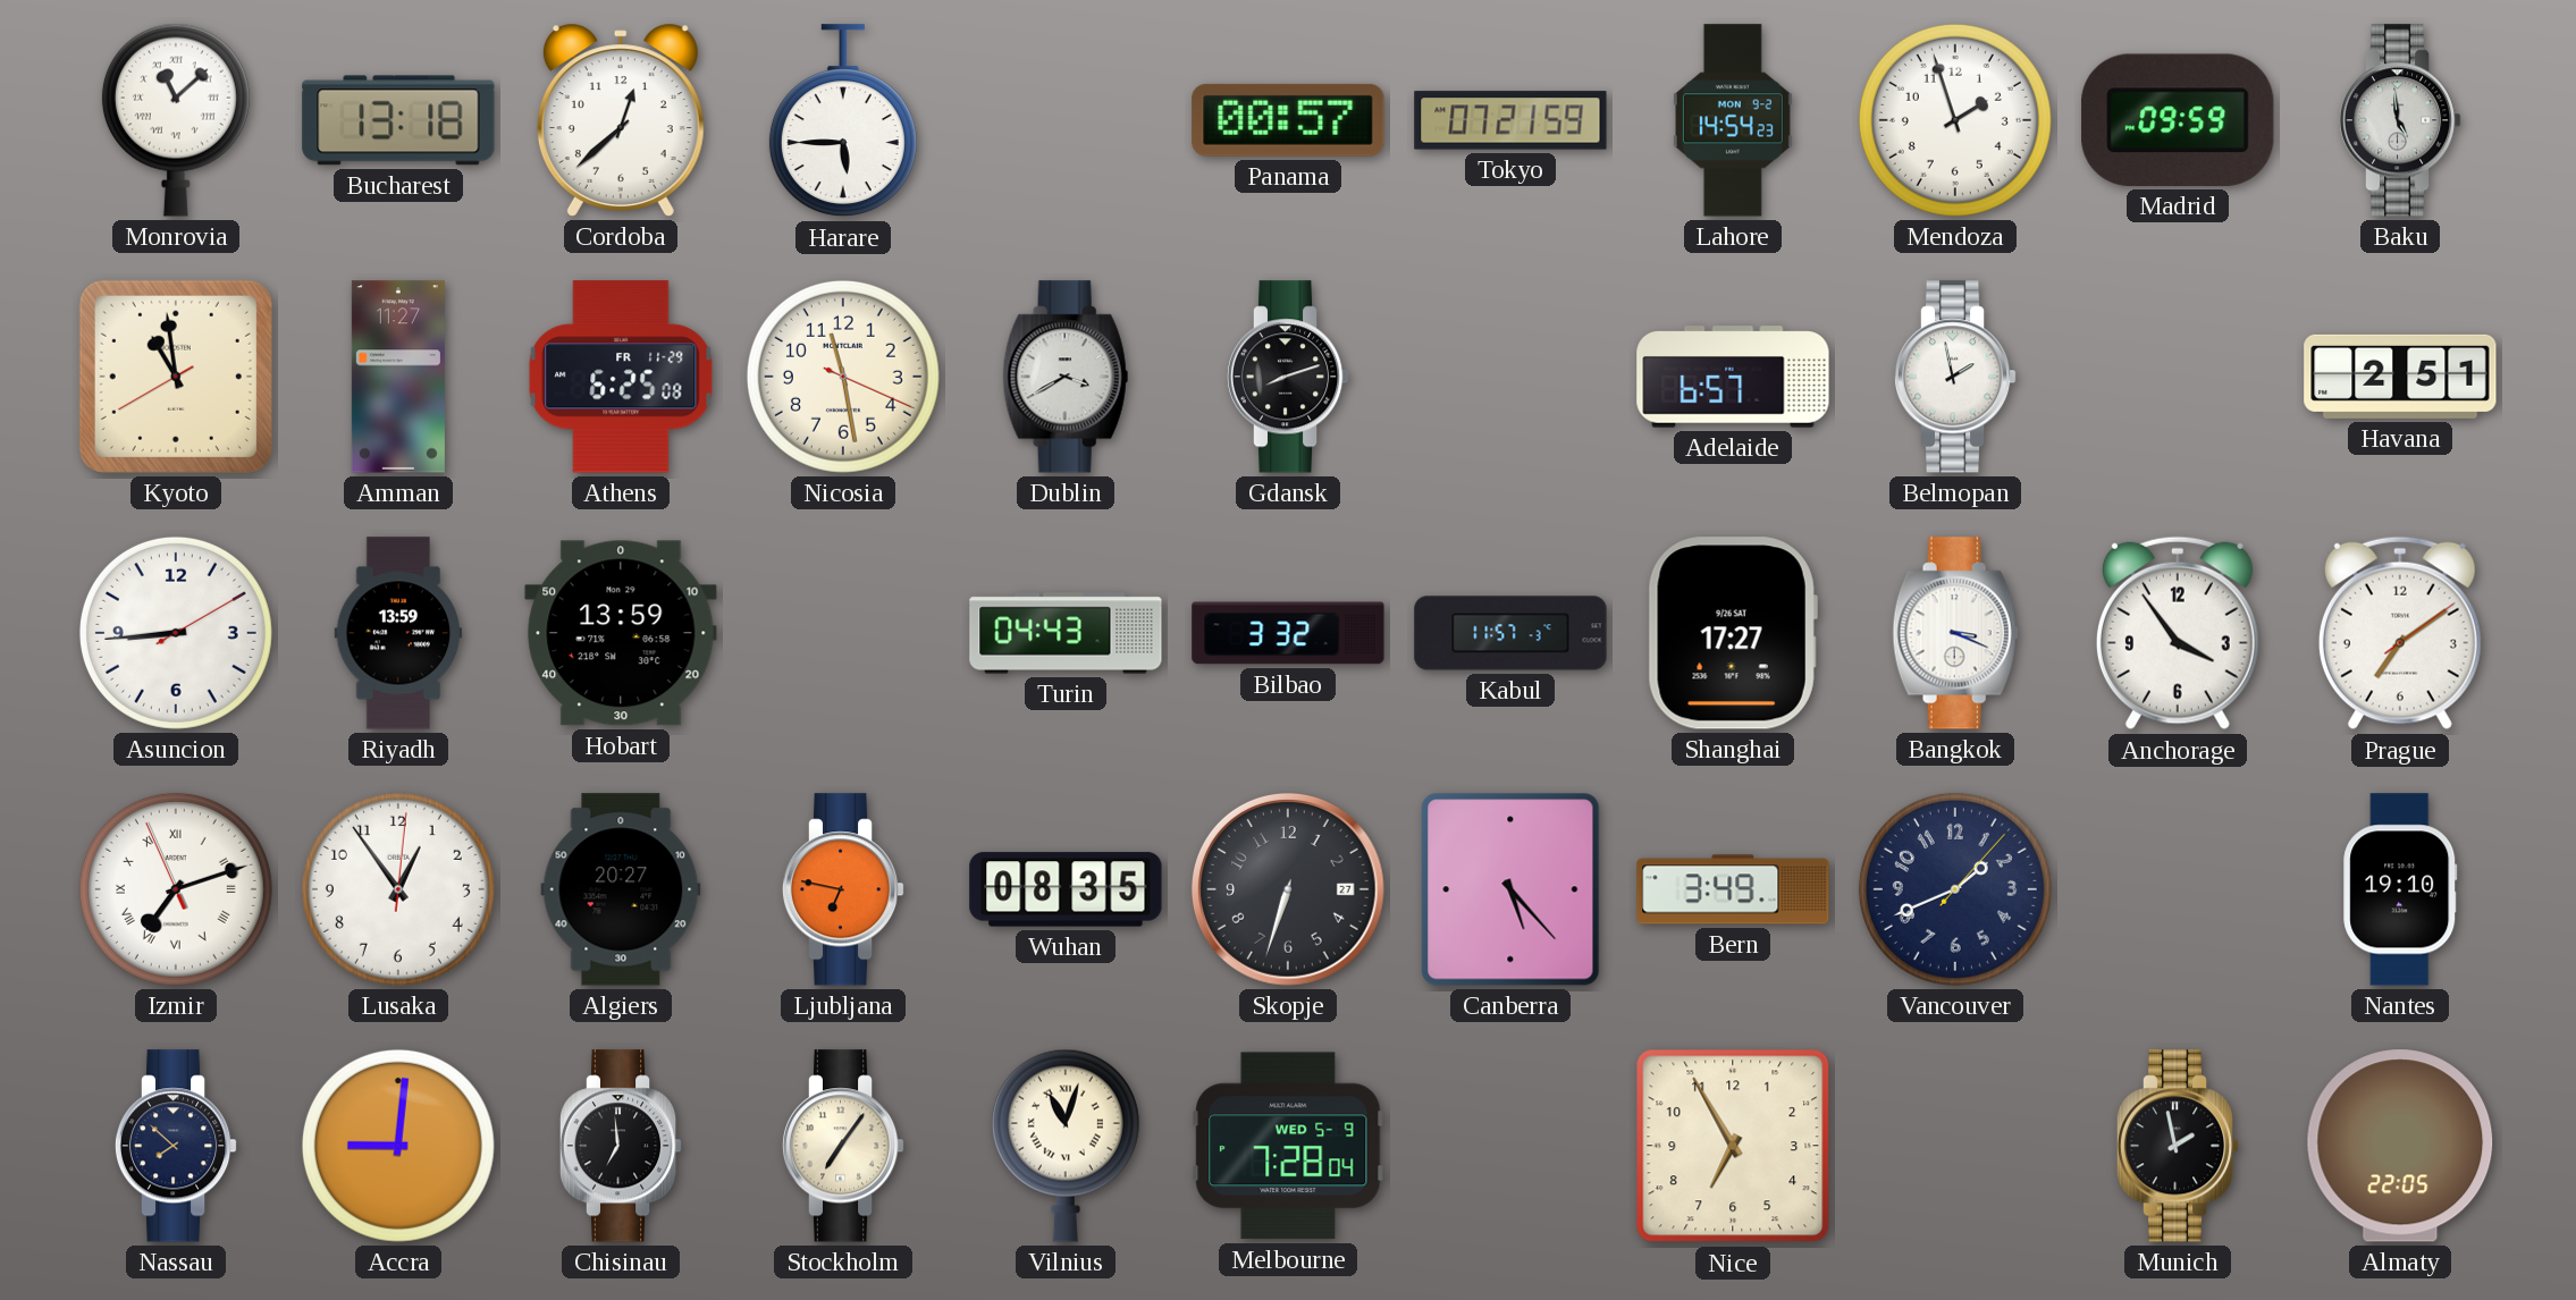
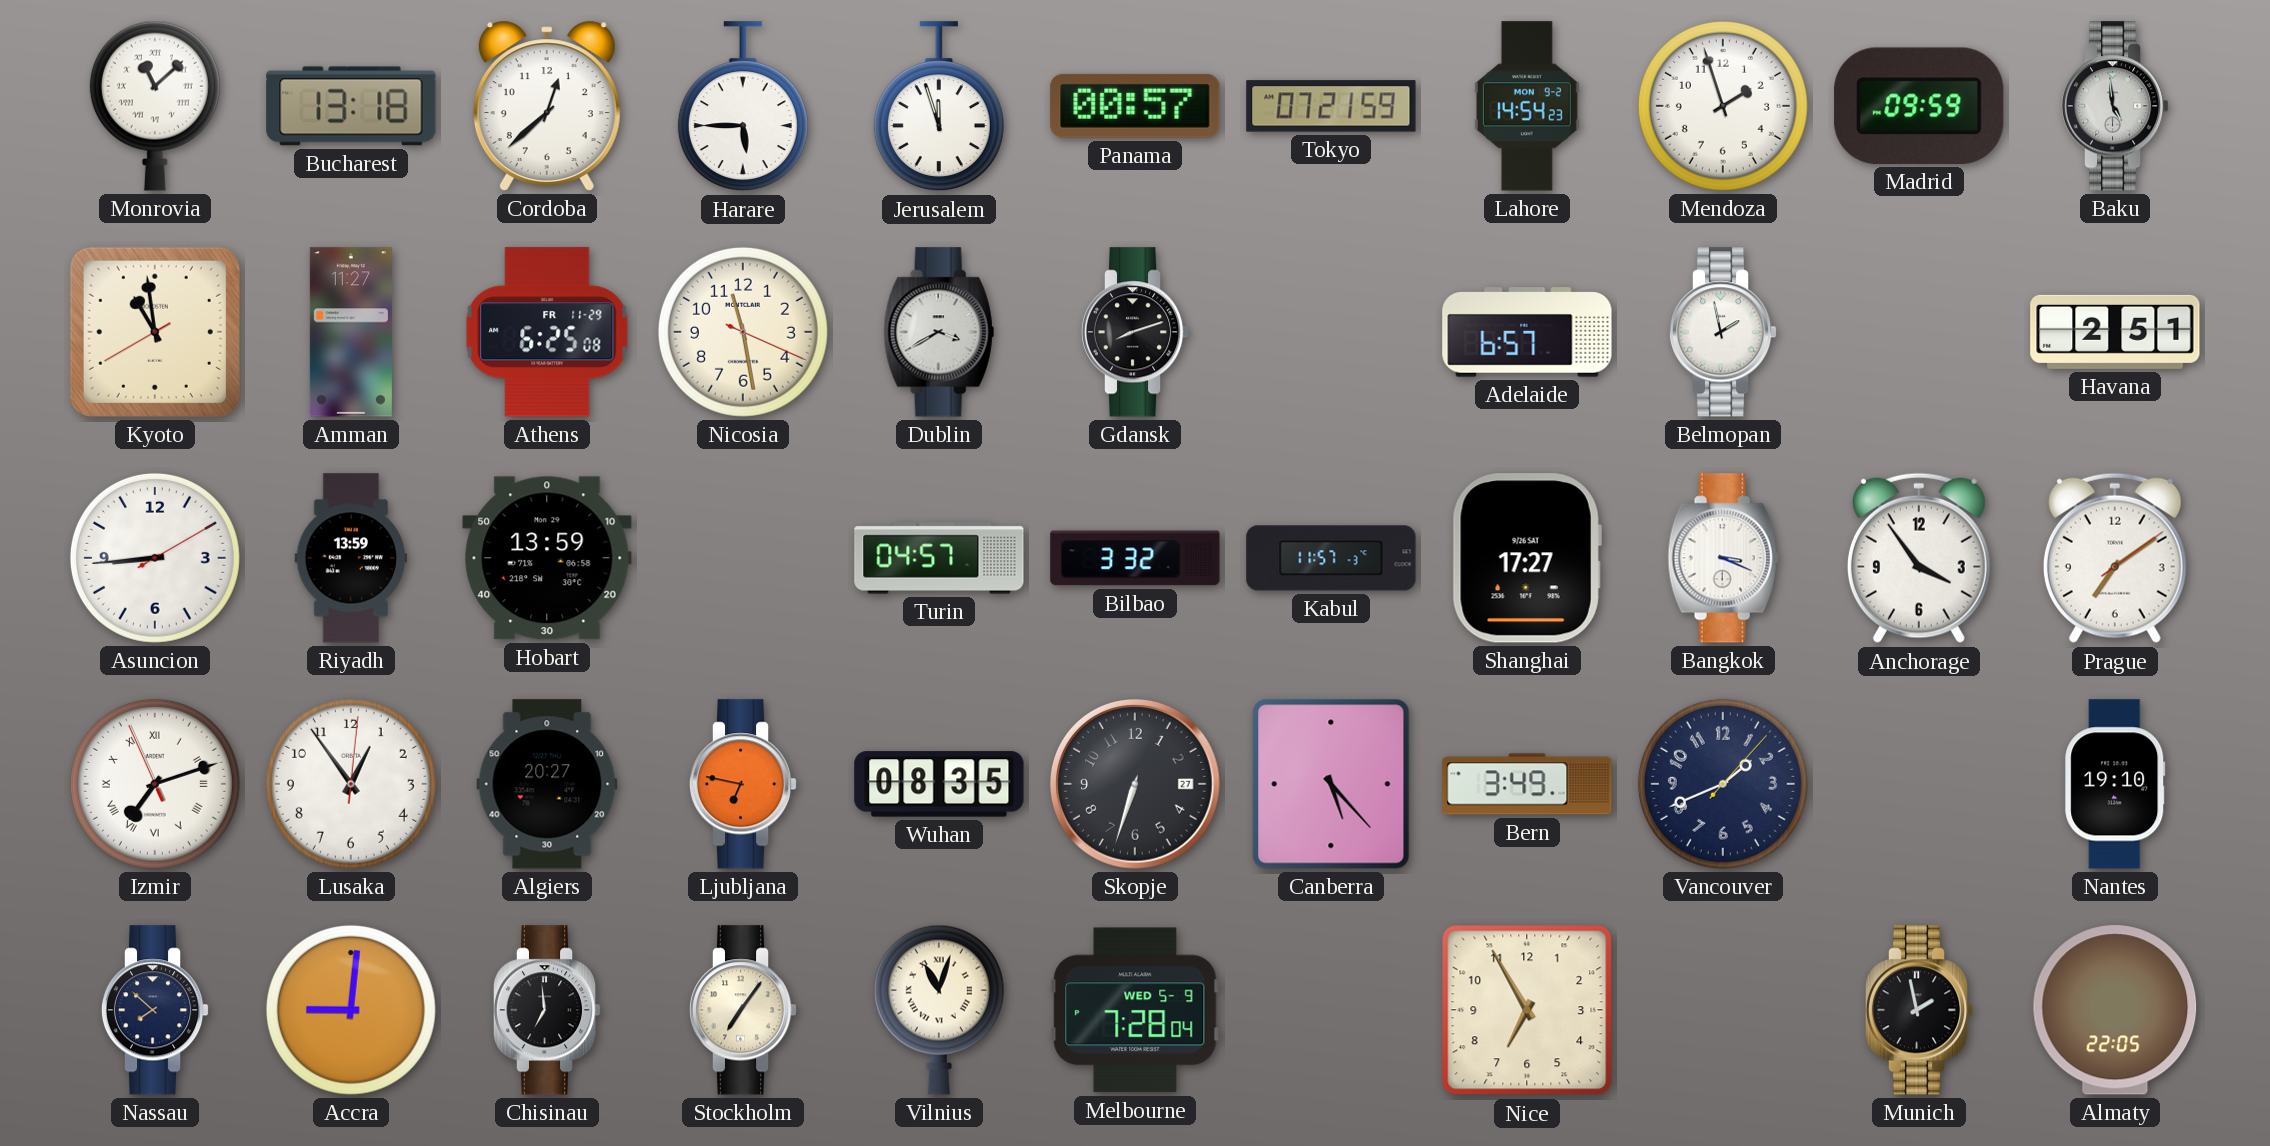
Jerusalem: none -> 11:57 (939, 107)
Turin: 04:43 -> 04:57 (939, 558)
